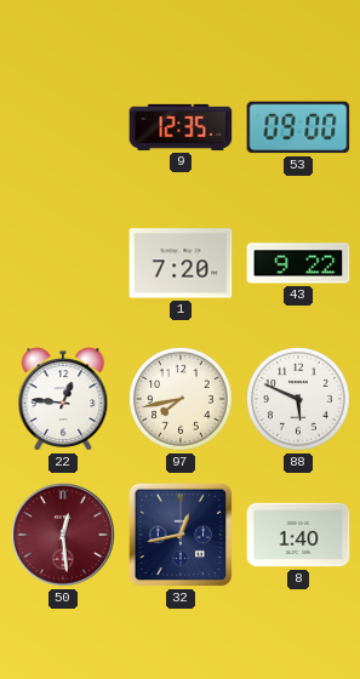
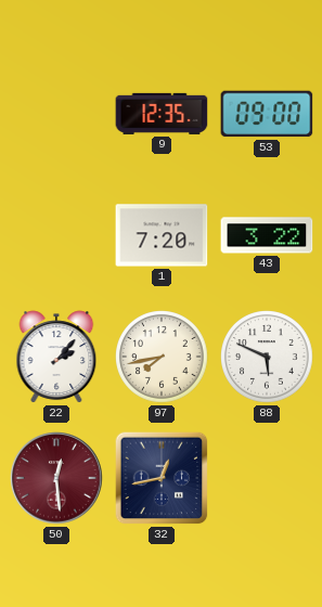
43: 9:22 -> 3:22 (267, 235)
22: 12:46 -> 2:07 (56, 357)
8: 1:40 -> none (298, 535)
